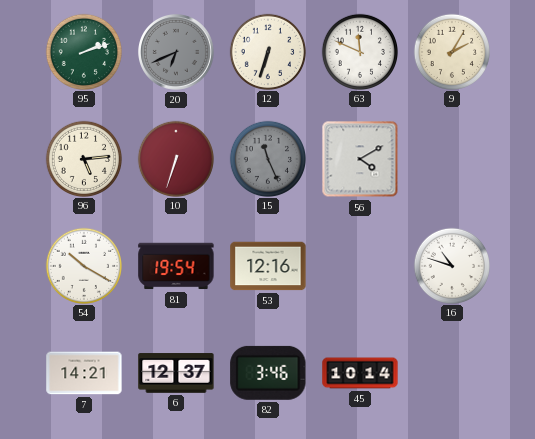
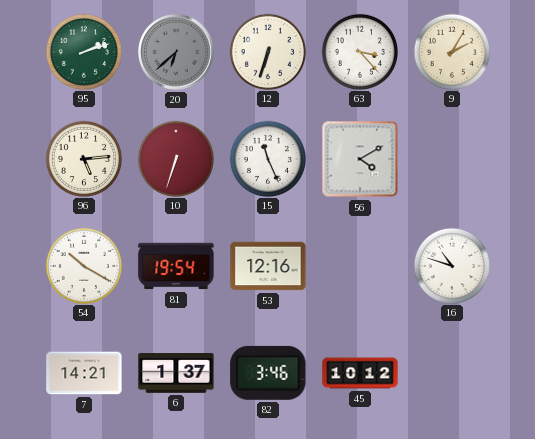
20: 6:41 -> 6:38 (177, 53)
63: 11:49 -> 3:23 (359, 51)
15 dial: grey -> white (267, 158)
6: 12:37 -> 1:37 (176, 373)
45: 10:14 -> 10:12 (360, 373)
